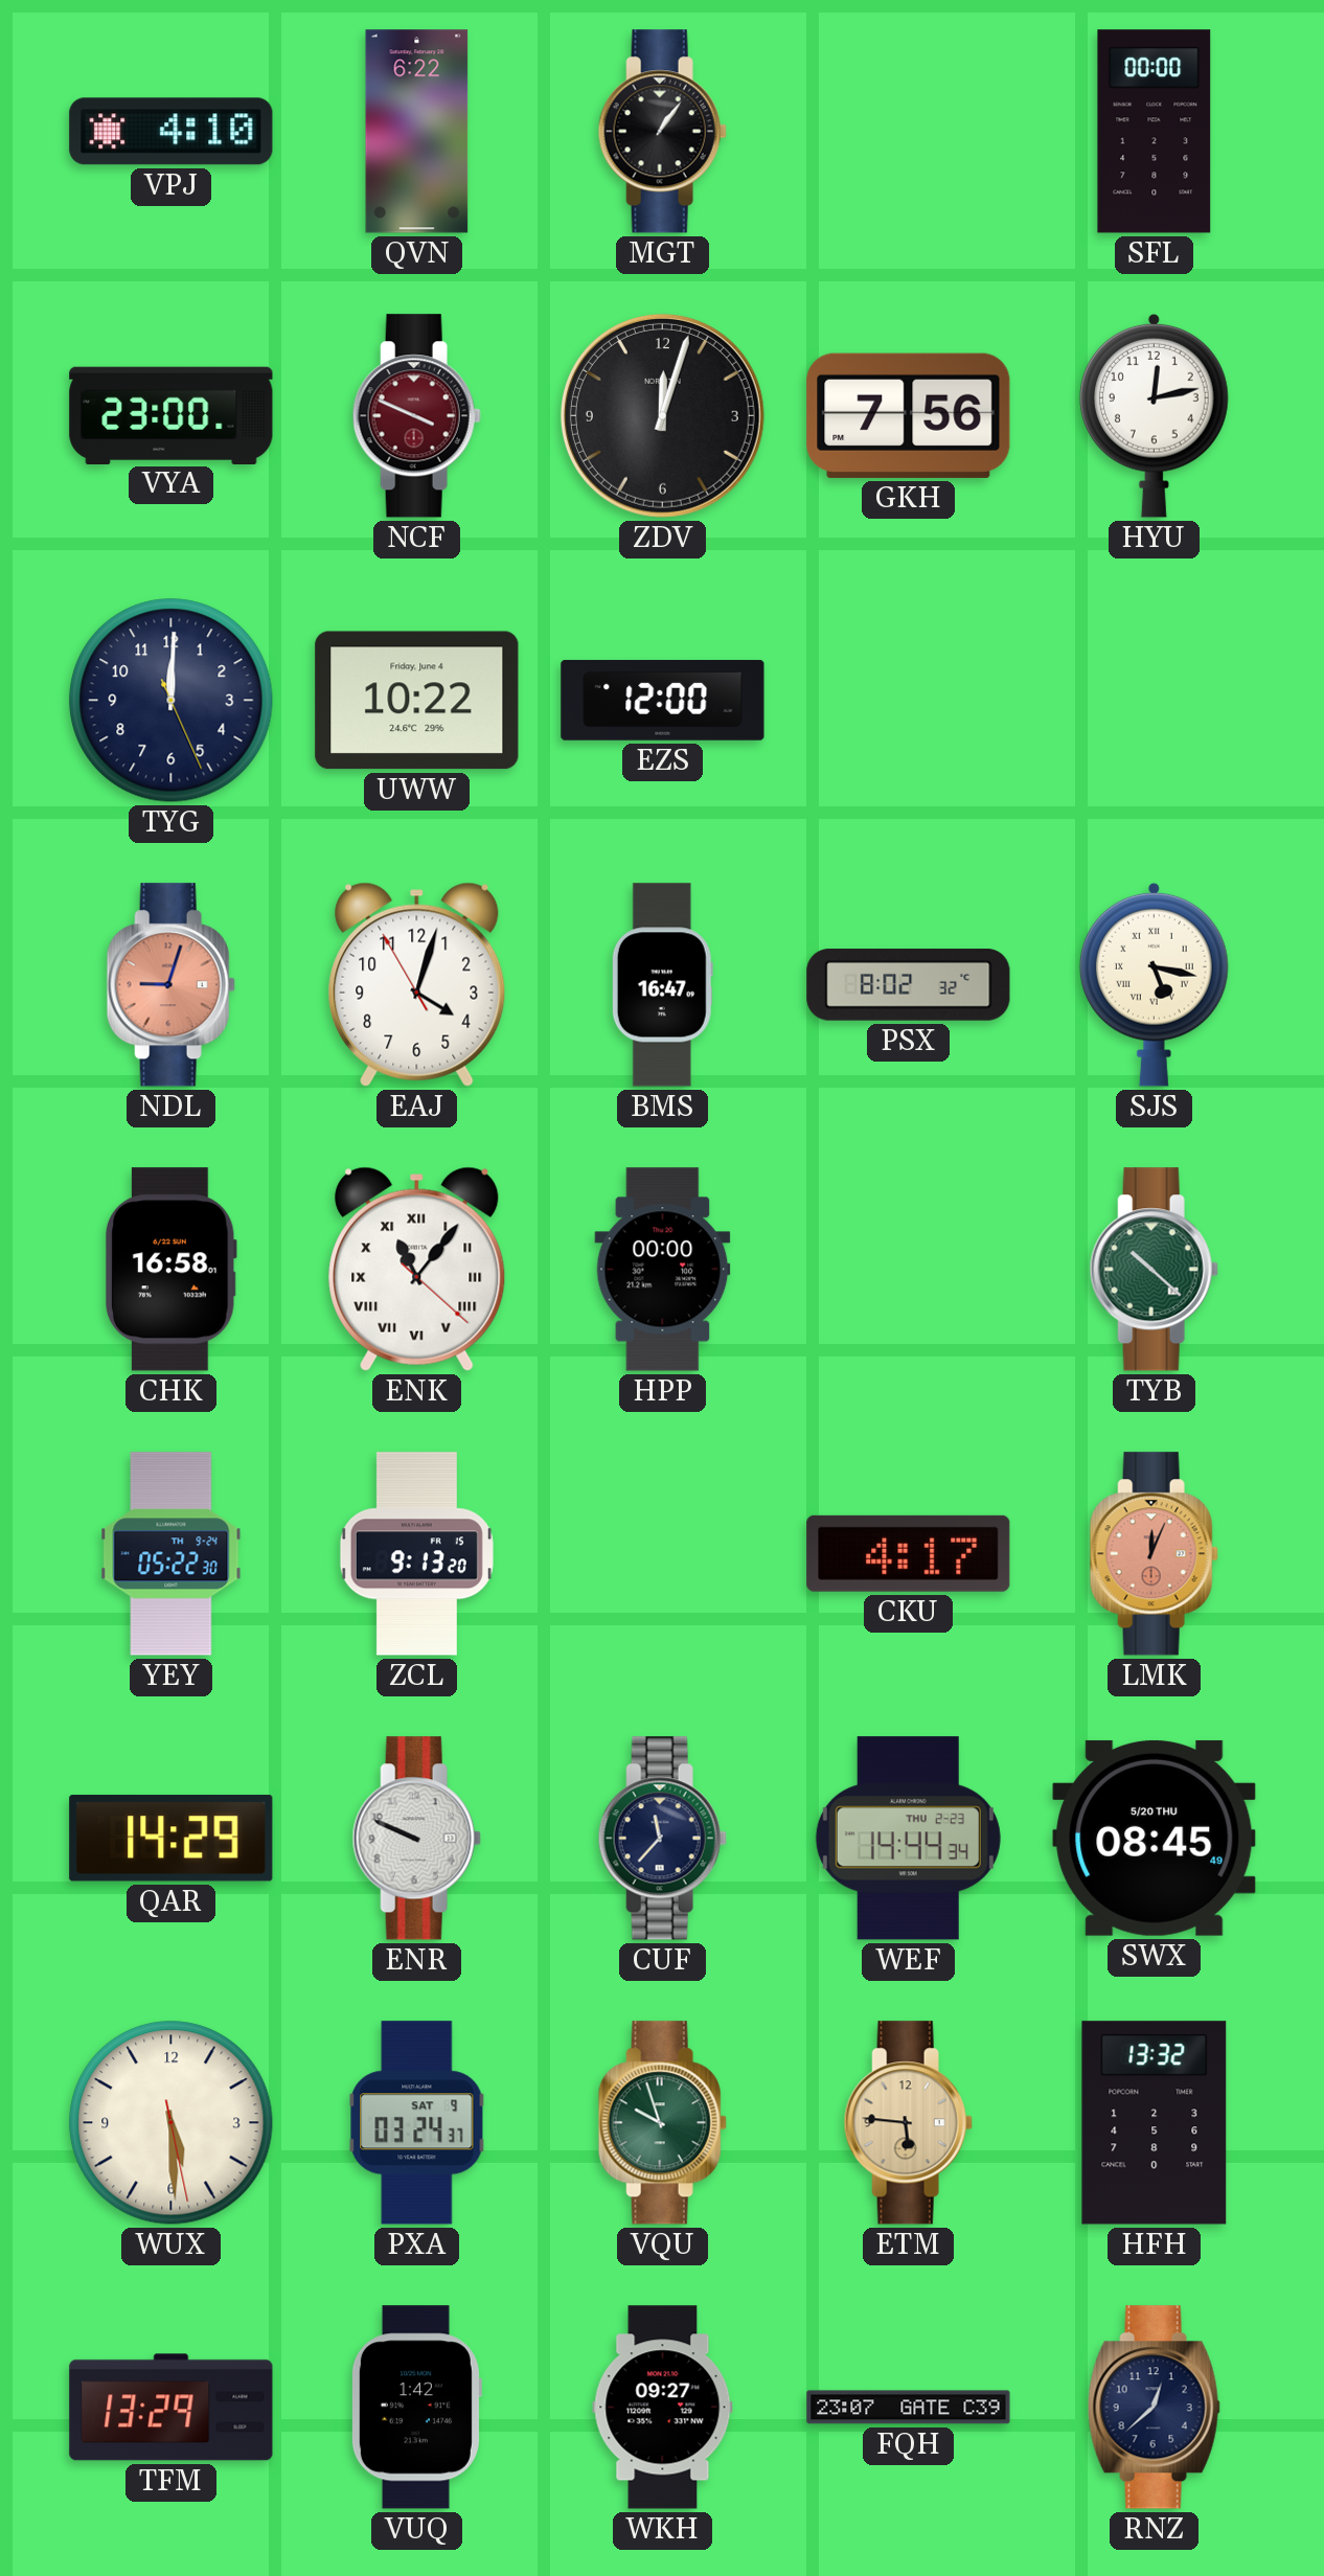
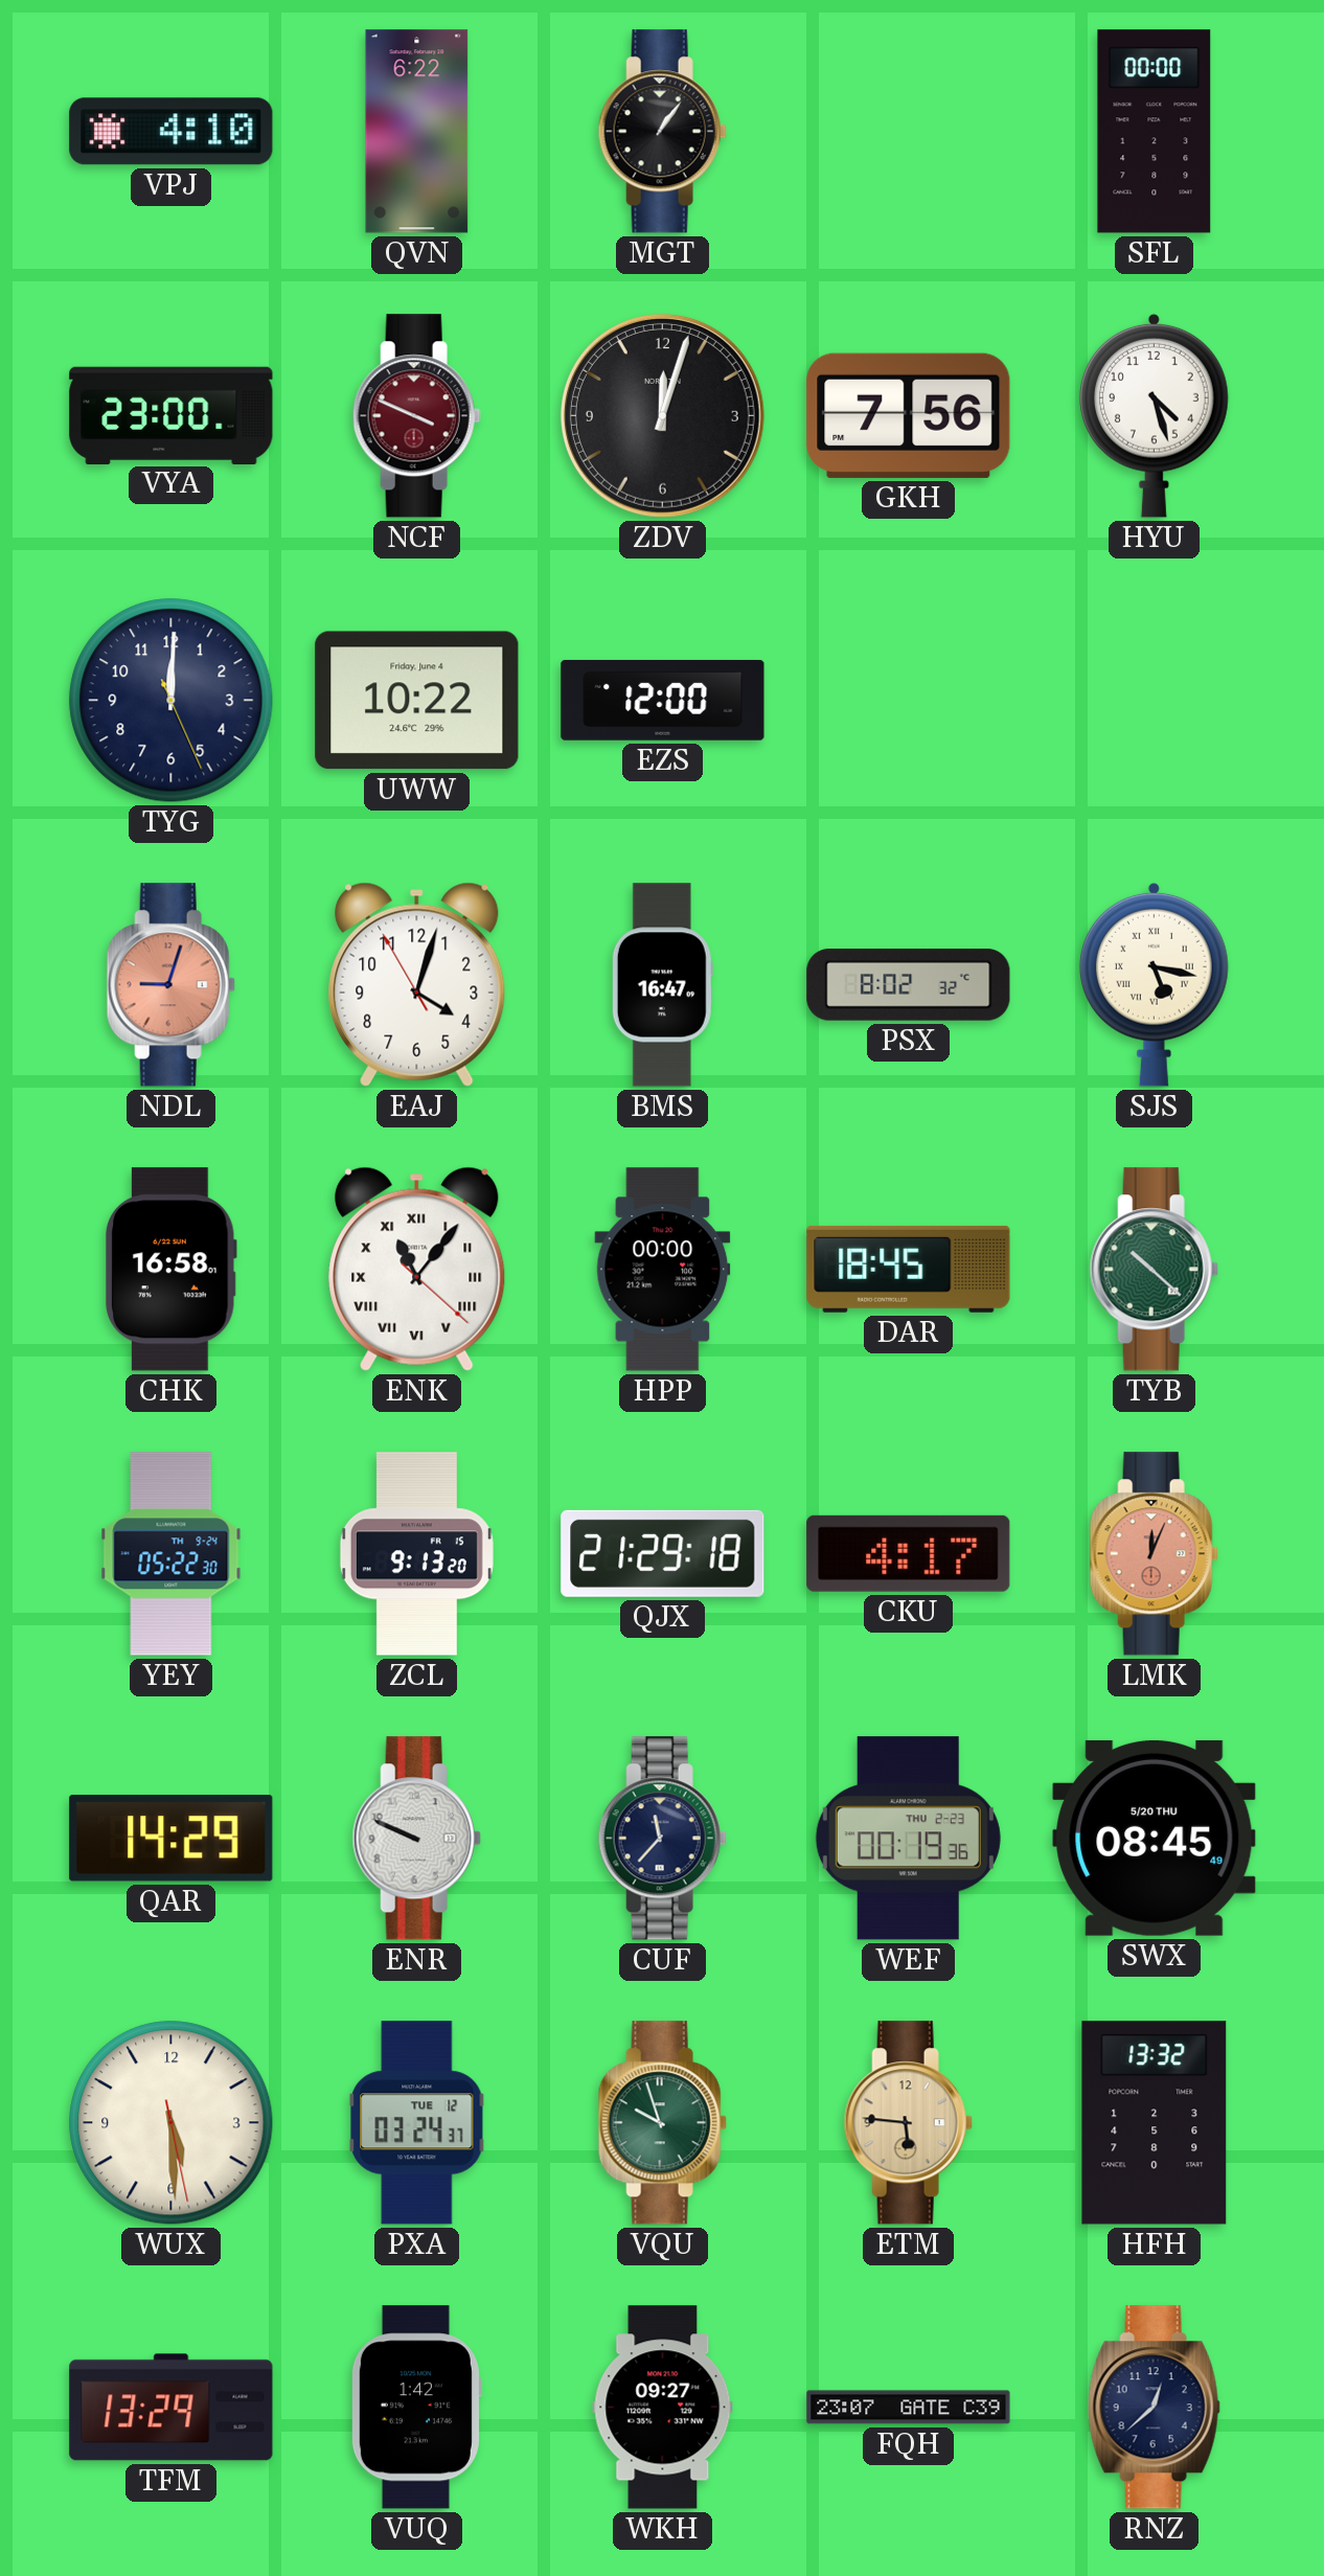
HYU: 12:13 -> 4:27 (1155, 415)
DAR: none -> 18:45 (909, 1269)
QJX: none -> 21:29 (663, 1553)
WEF: 14:44 -> 00:19 (908, 1839)
PXA date: SAT 9 -> TUE 12 (417, 2123)
